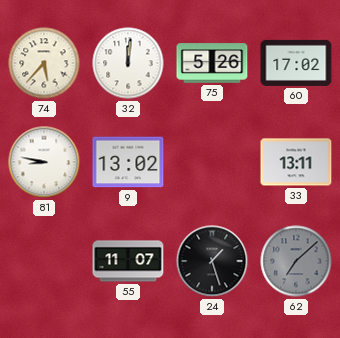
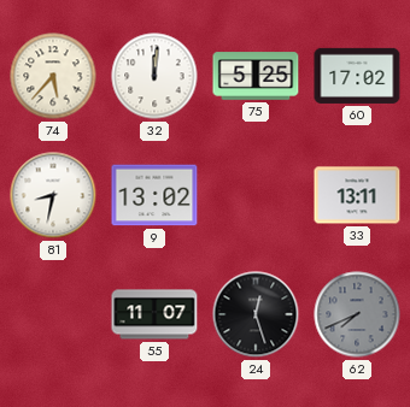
75: 5:26 -> 5:25 (256, 76)
81: 8:47 -> 8:32 (53, 195)
24: 1:27 -> 12:27 (256, 314)
62: 7:08 -> 7:41 (357, 314)
